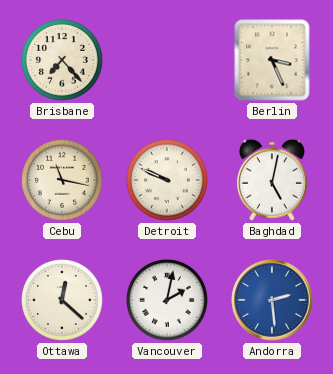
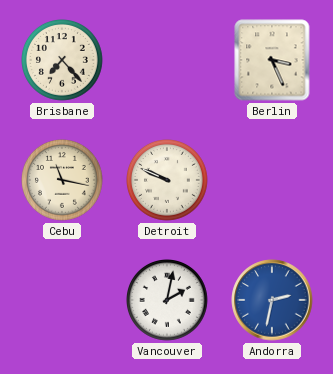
Baghdad: 5:02 -> none (272, 180)
Ottawa: 12:22 -> none (63, 301)
Andorra: 2:29 -> 2:32 (272, 300)
